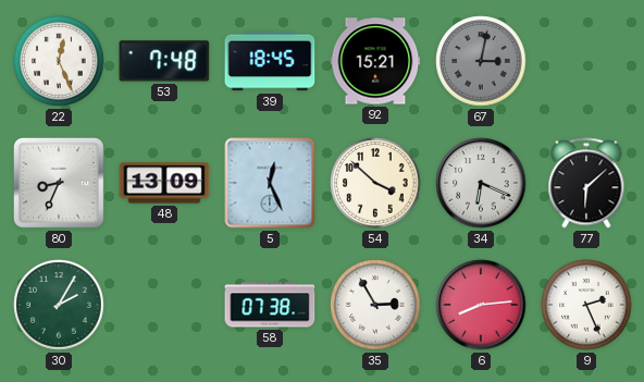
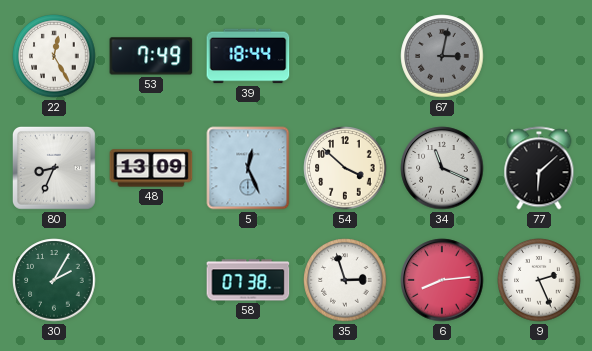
22: 12:26 -> 12:25 (54, 56)
53: 7:48 -> 7:49 (151, 56)
39: 18:45 -> 18:44 (248, 56)
92: 15:21 -> none (375, 61)
34: 6:19 -> 11:19 (442, 168)
35: 2:55 -> 2:57 (345, 280)
